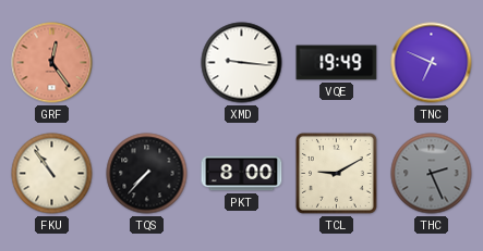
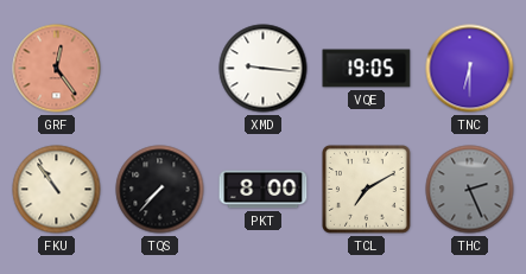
VQE: 19:49 -> 19:05 (367, 69)
TNC: 6:49 -> 6:30 (470, 69)
TCL: 9:10 -> 7:10 (366, 189)
